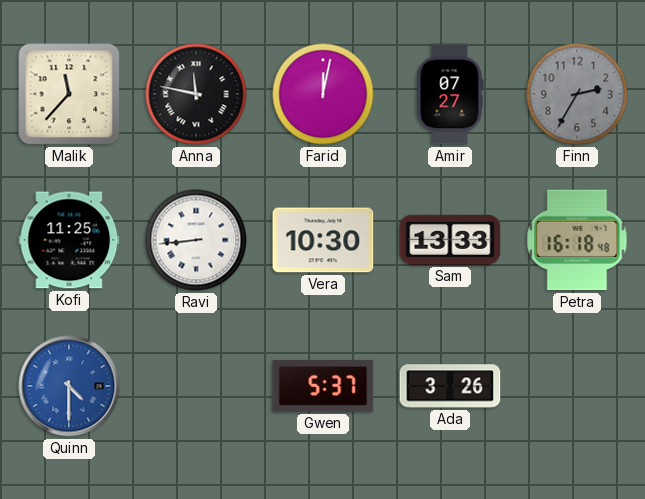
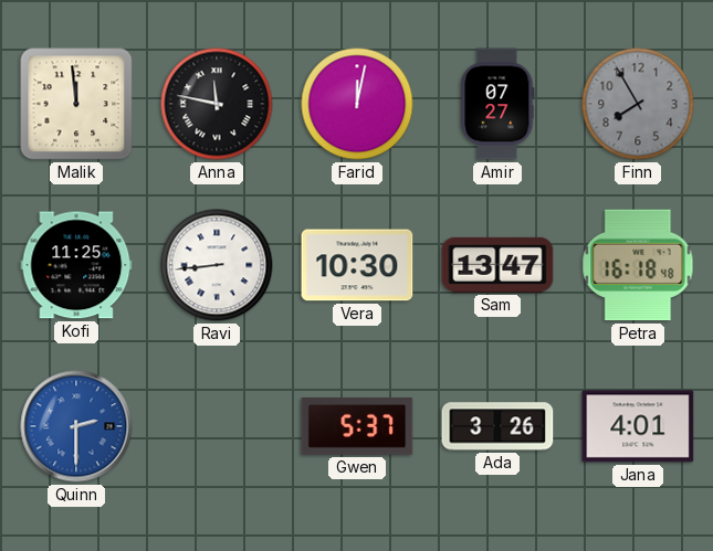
Malik: 11:37 -> 11:59 (76, 104)
Finn: 2:35 -> 7:55 (638, 104)
Sam: 13:33 -> 13:47 (497, 265)
Quinn: 4:30 -> 2:30 (76, 426)
Jana: none -> 4:01 (638, 426)
